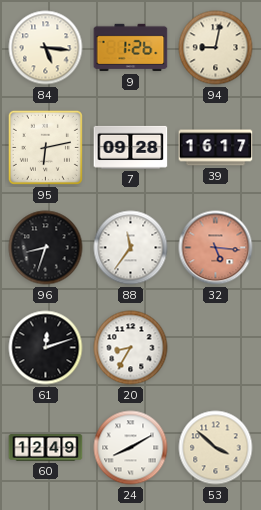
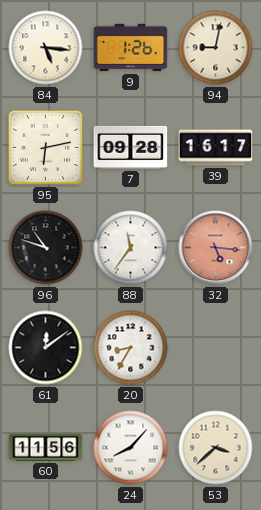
96: 8:33 -> 10:48 (46, 248)
61: 12:12 -> 12:09 (46, 348)
60: 12:49 -> 11:56 (46, 448)
24: 8:10 -> 8:07 (131, 448)
53: 3:52 -> 3:38 (216, 448)
